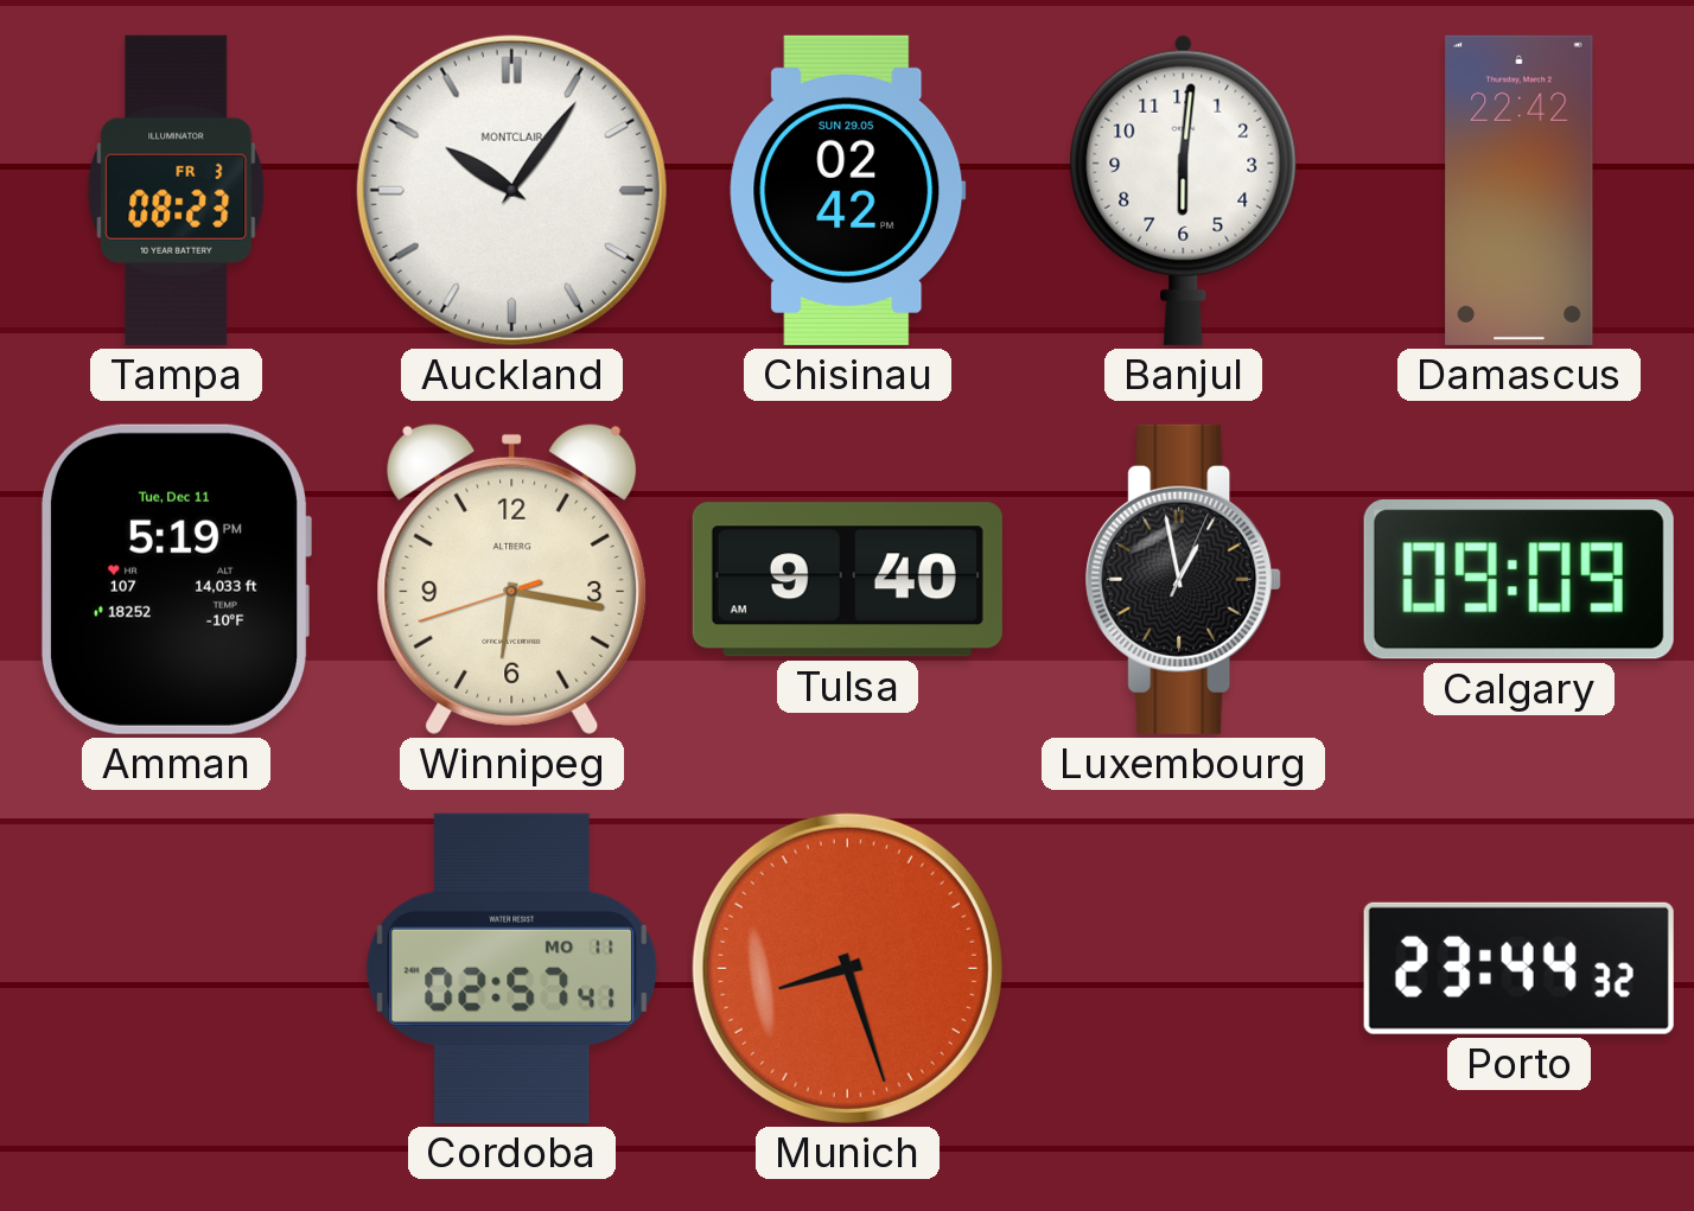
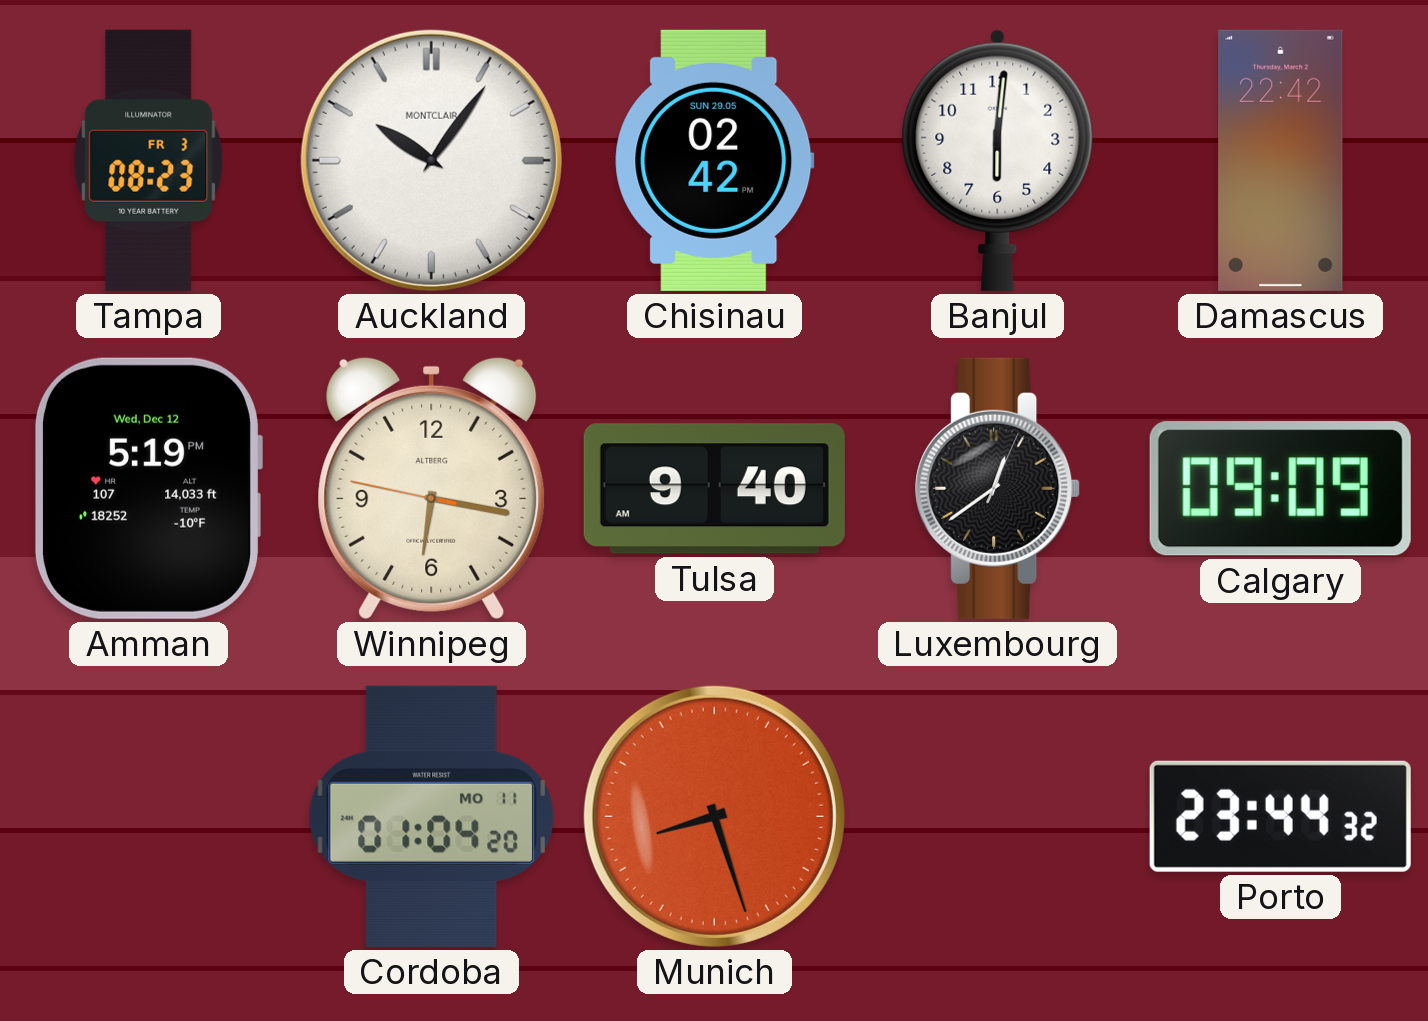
Amman date: Tue, Dec 11 -> Wed, Dec 12 (148, 488)
Winnipeg: 6:16:42 -> 6:16:47 (432, 488)
Luxembourg: 12:58 -> 12:39 (998, 488)
Cordoba: 02:57 -> 01:04 (432, 816)
